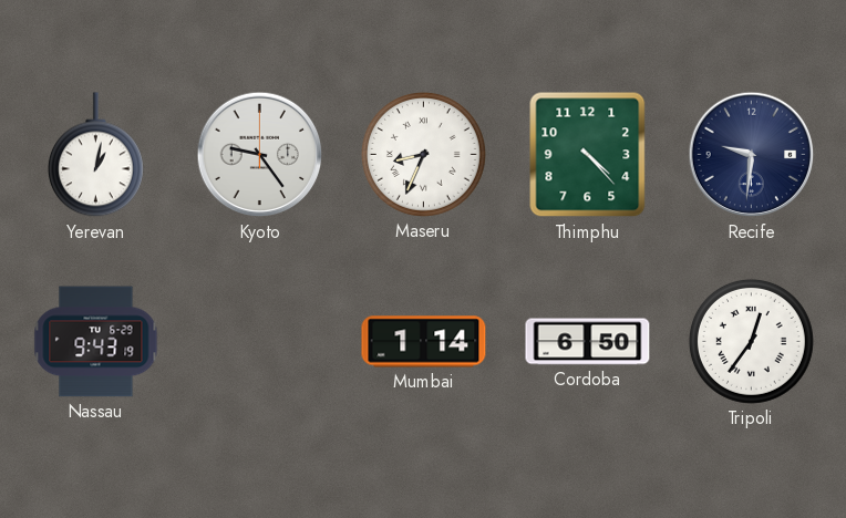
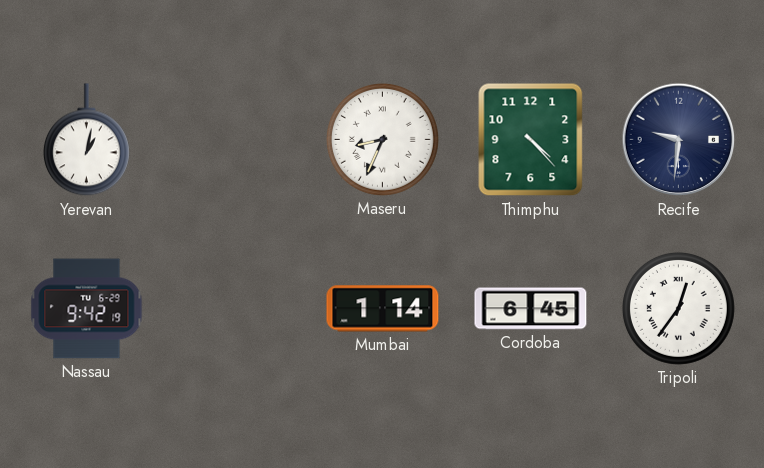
Kyoto: 9:24 -> none (260, 155)
Nassau: 9:43 -> 9:42 (87, 309)
Cordoba: 6:50 -> 6:45 (531, 309)
